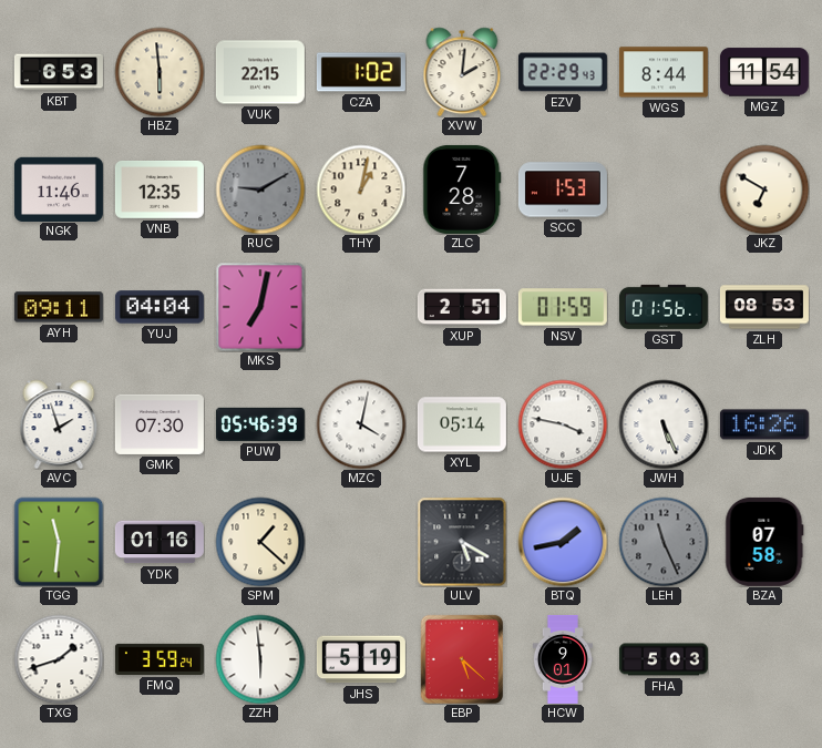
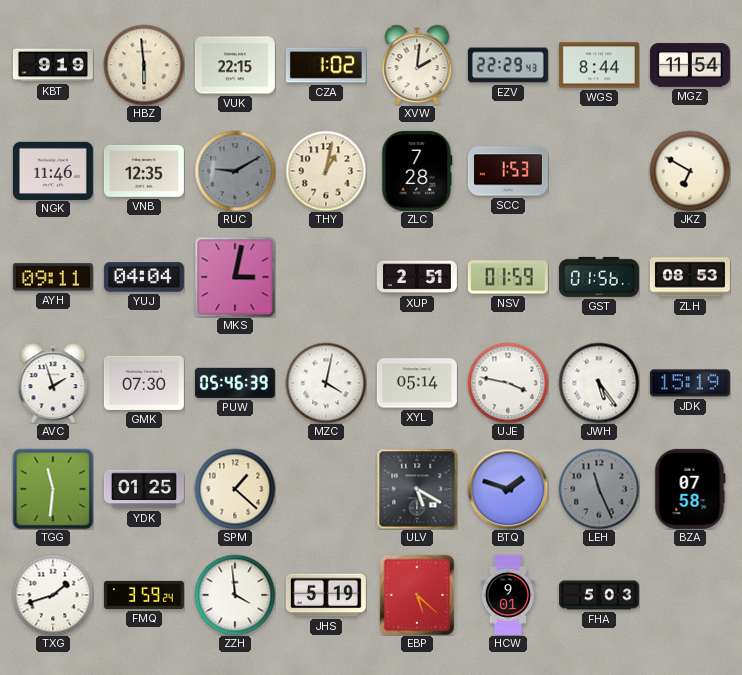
KBT: 6:53 -> 9:19 (53, 65)
MKS: 7:02 -> 3:02 (235, 277)
JWH: 5:26 -> 5:24 (599, 383)
JDK: 16:26 -> 15:19 (690, 383)
YDK: 01:16 -> 01:25 (144, 489)
BTQ: 1:43 -> 1:48 (508, 489)
ZZH: 5:59 -> 3:59 (235, 595)
